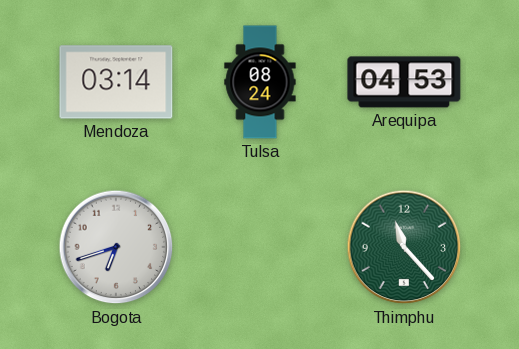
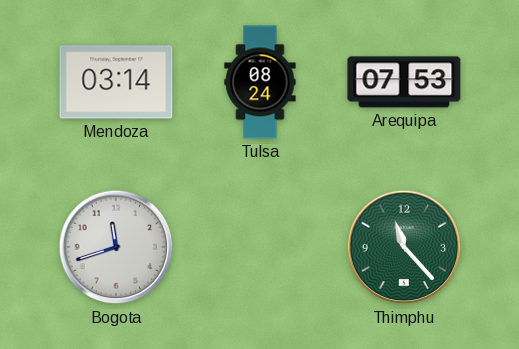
Arequipa: 04:53 -> 07:53 (404, 82)
Bogota: 6:42 -> 11:42 (116, 247)
